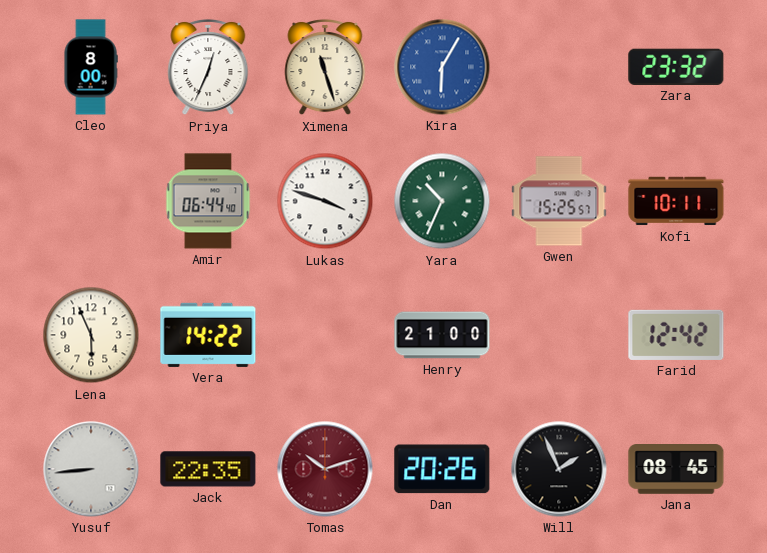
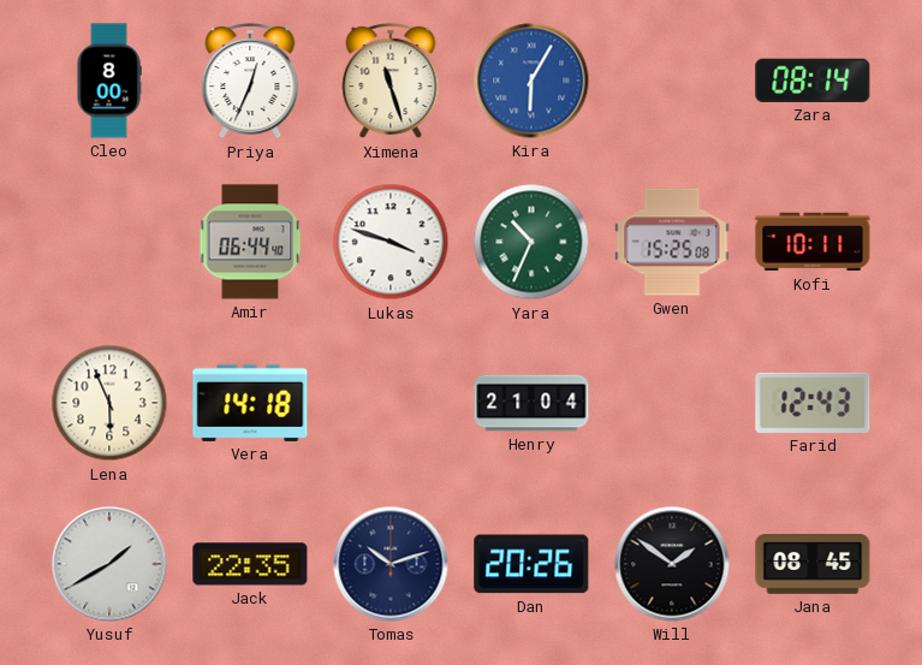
Zara: 23:32 -> 08:14 (813, 81)
Gwen: 15:25:57 -> 15:25:08 (672, 242)
Vera: 14:22 -> 14:18 (250, 403)
Henry: 21:00 -> 21:04 (531, 403)
Farid: 12:42 -> 12:43 (813, 403)
Yusuf: 8:44 -> 1:40 (109, 564)
Tomas dial: burgundy -> navy (391, 564)
Will: 1:56 -> 1:51 (672, 564)
